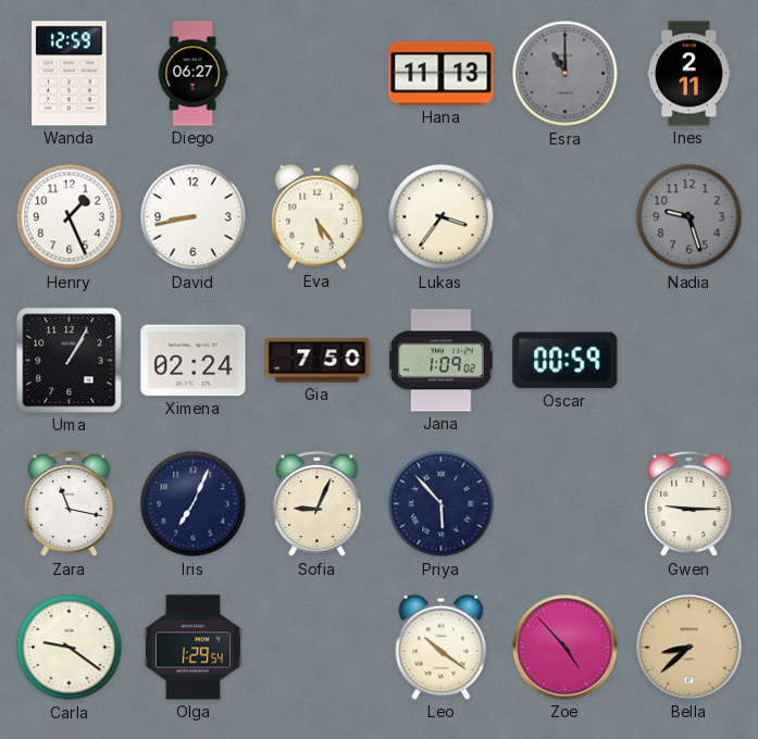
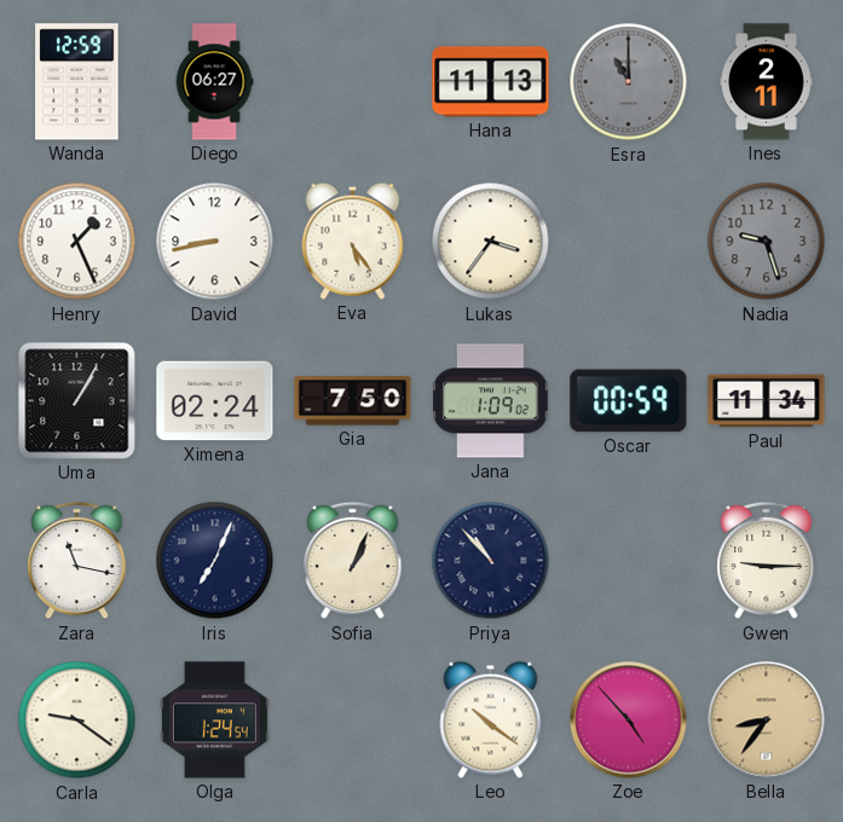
Paul: none -> 11:34 (767, 401)
Sofia: 9:04 -> 1:04 (353, 561)
Priya: 5:53 -> 10:53 (491, 561)
Olga: 1:29 -> 1:24 (214, 720)
Bella: 8:38 -> 8:36 (767, 720)
